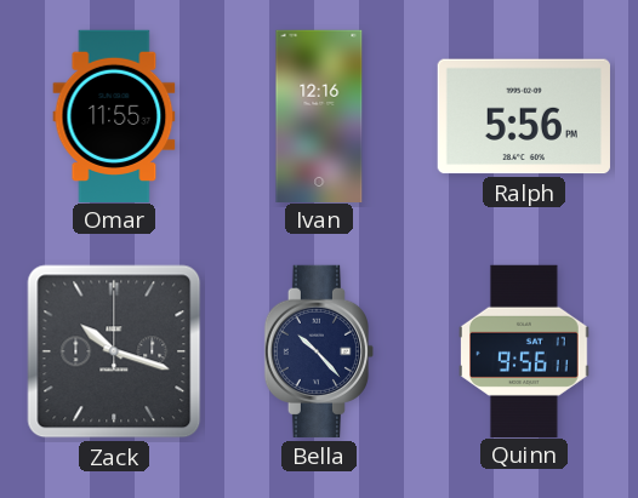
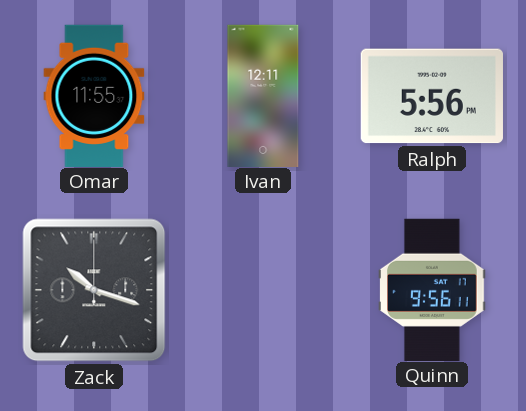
Ivan: 12:16 -> 12:11 (263, 95)
Bella: 10:23 -> none (318, 351)
